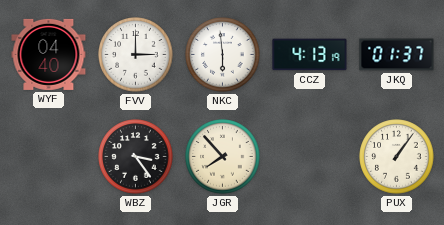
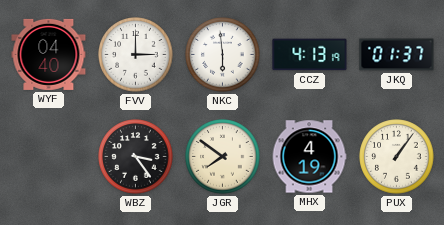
JGR: 7:53 -> 7:51 (223, 157)
MHX: none -> 4:19 (309, 157)
